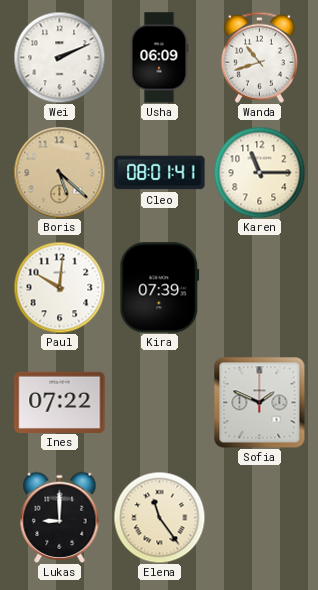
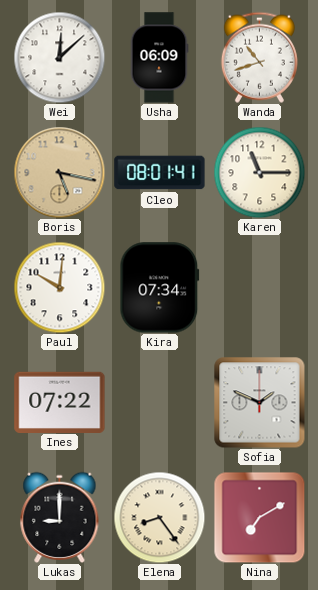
Wei: 2:11 -> 12:08 (59, 57)
Boris: 5:22 -> 5:17 (59, 172)
Kira: 07:39 -> 07:34 (160, 288)
Elena: 11:24 -> 8:24 (159, 517)
Nina: none -> 7:10 (259, 517)
